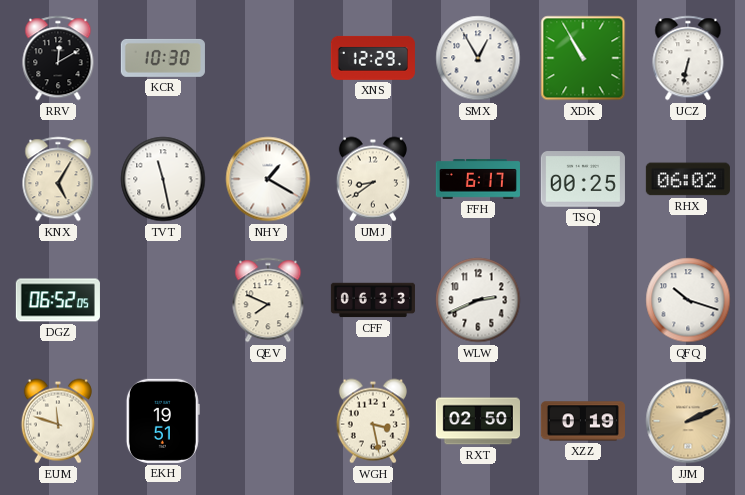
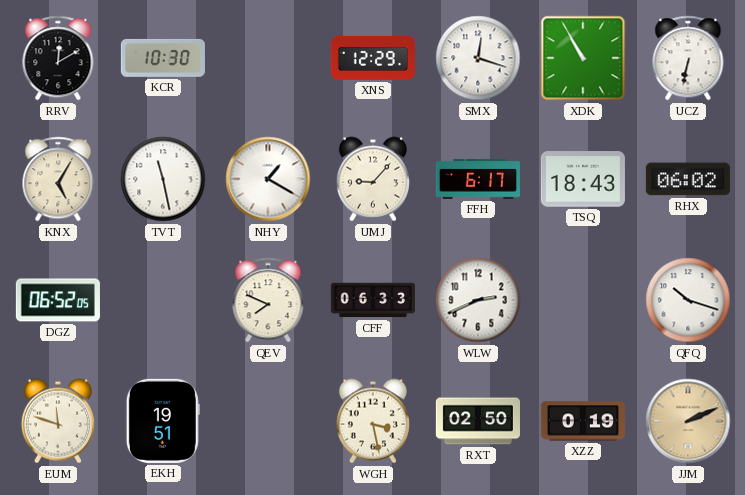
SMX: 12:55 -> 12:18 (478, 58)
UMJ: 8:39 -> 9:07 (373, 179)
TSQ: 00:25 -> 18:43 (583, 179)
